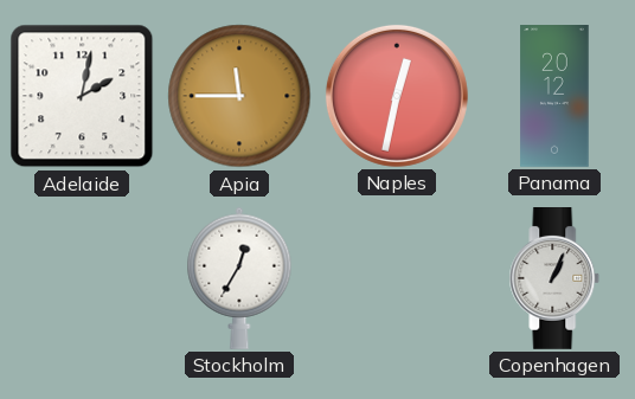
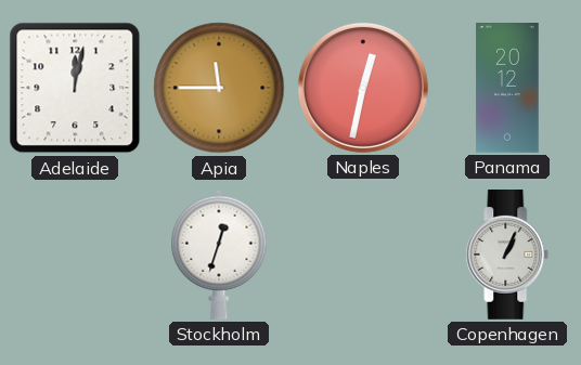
Adelaide: 2:02 -> 12:02 (75, 88)
Stockholm: 12:35 -> 12:33 (219, 255)
